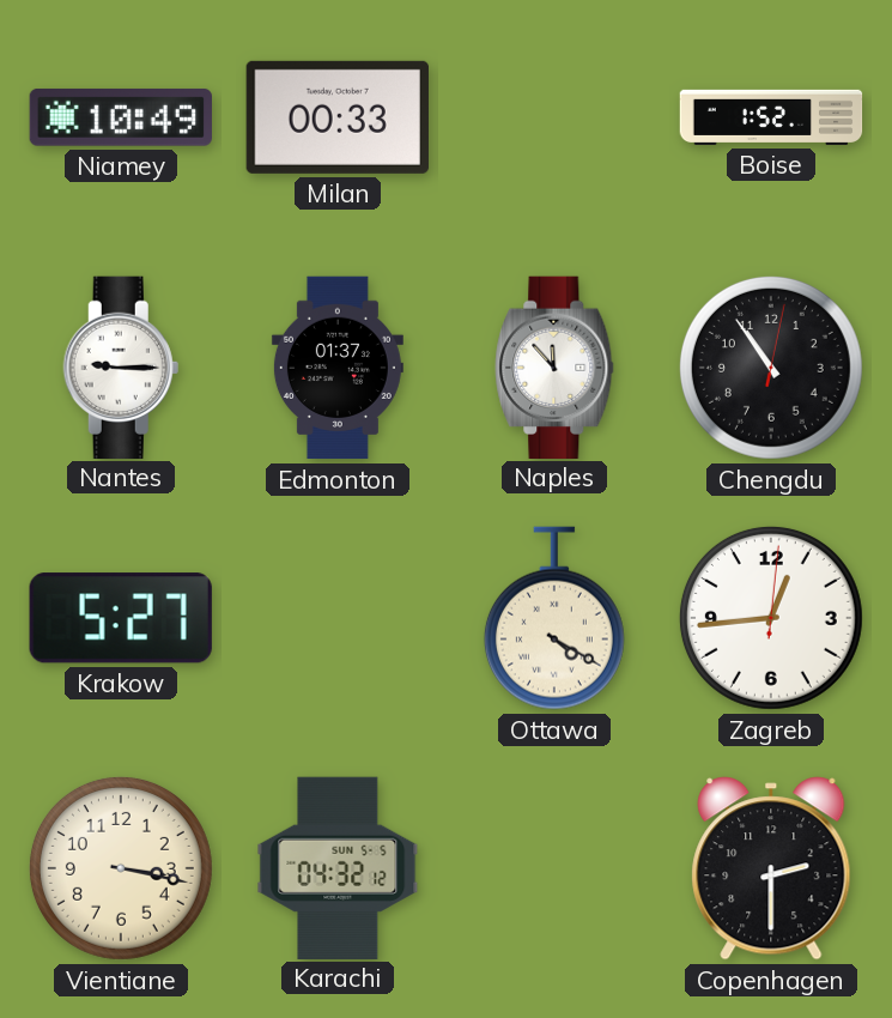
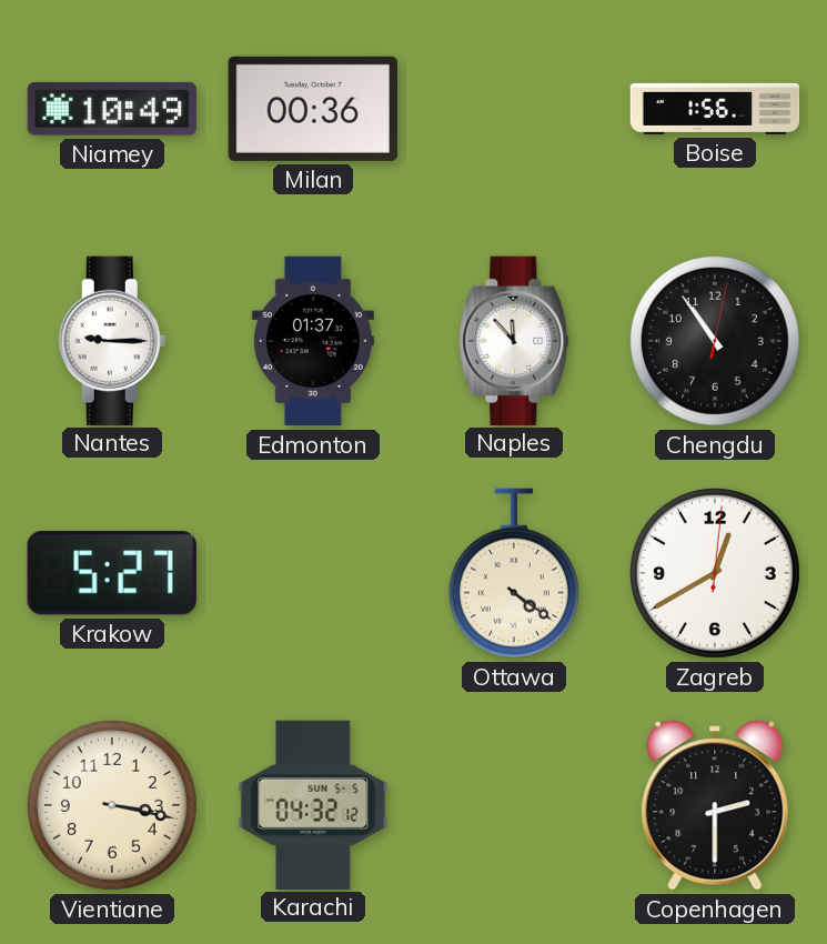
Milan: 00:33 -> 00:36 (313, 109)
Boise: 1:52 -> 1:56 (715, 109)
Ottawa: 4:20 -> 4:21 (514, 573)
Zagreb: 12:44 -> 12:40 (715, 573)
